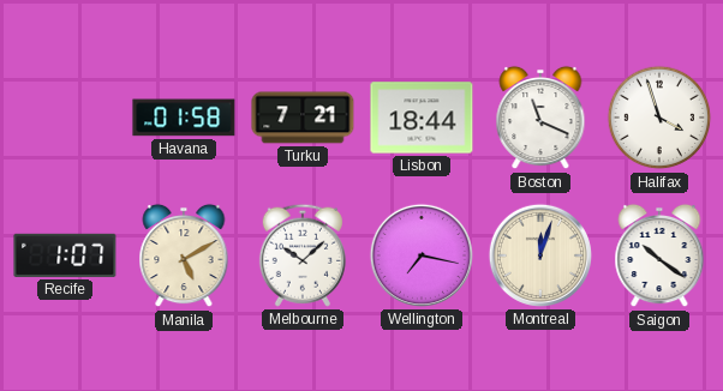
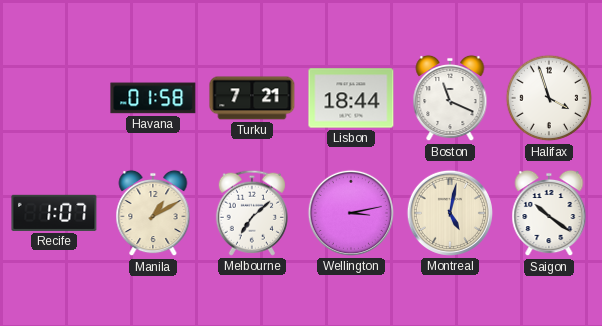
Manila: 5:10 -> 1:10 (153, 213)
Melbourne: 10:08 -> 7:08 (252, 213)
Wellington: 7:17 -> 3:13 (351, 213)
Montreal: 12:03 -> 5:02 (450, 213)
